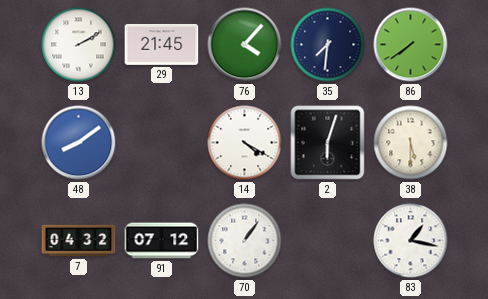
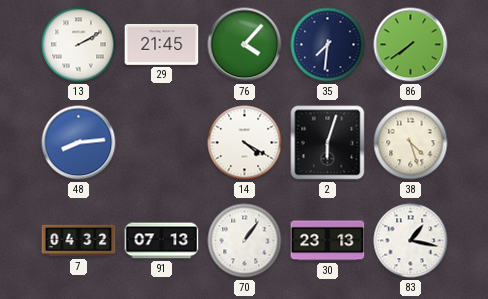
48: 8:09 -> 8:14 (79, 143)
38: 5:30 -> 4:27 (411, 143)
91: 07:12 -> 07:13 (162, 241)
30: none -> 23:13 (328, 241)
